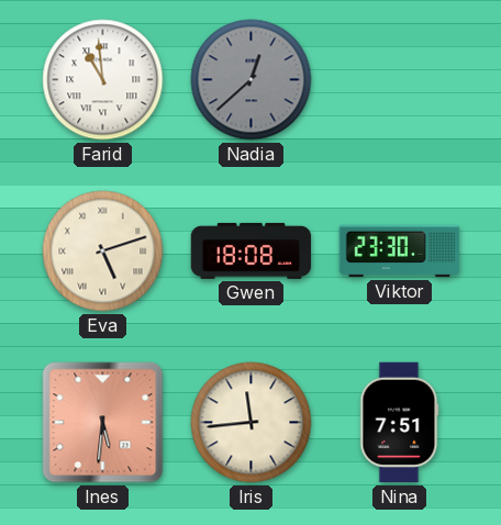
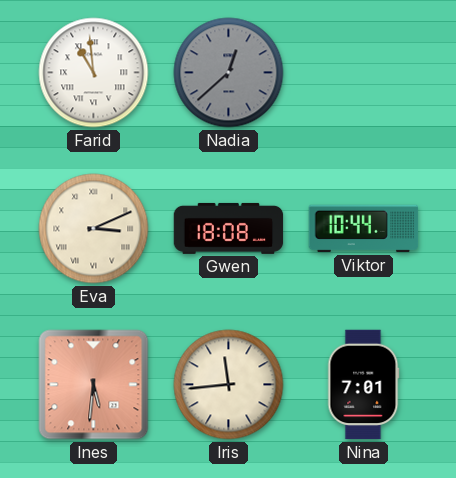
Eva: 5:12 -> 3:11 (94, 229)
Viktor: 23:30 -> 10:44 (364, 229)
Nina: 7:51 -> 7:01 (364, 385)
